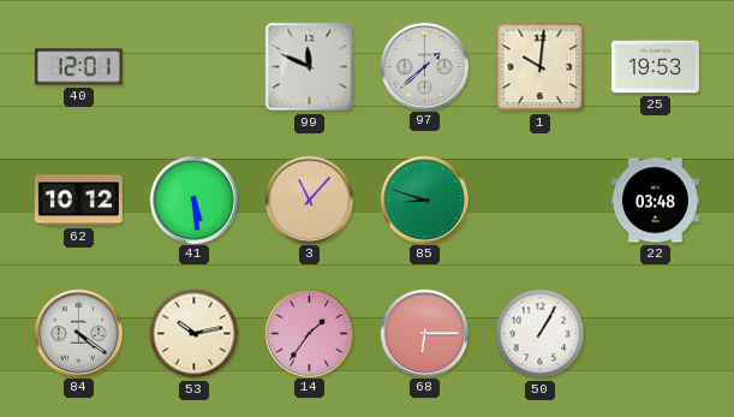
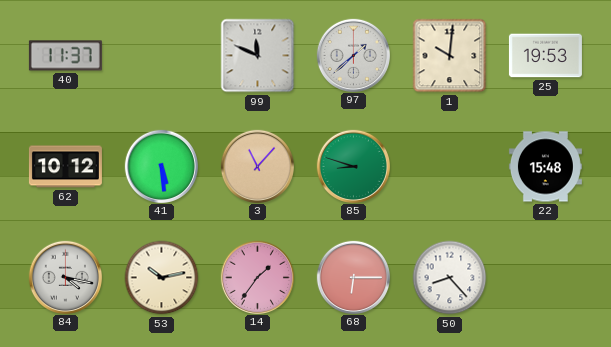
40: 12:01 -> 11:37 (65, 56)
22: 03:48 -> 15:48 (545, 167)
84: 4:21 -> 4:17 (65, 277)
50: 1:05 -> 8:23 (450, 278)
